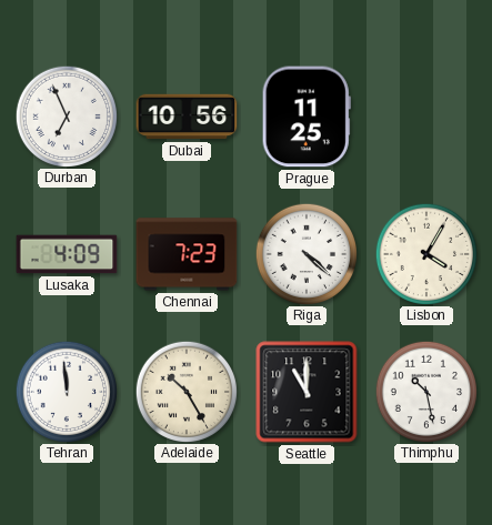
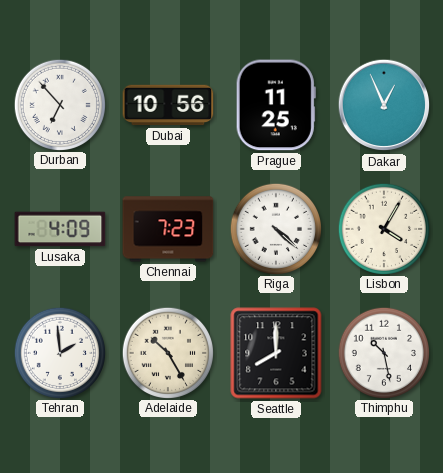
Durban: 6:56 -> 6:53 (59, 104)
Dakar: none -> 12:56 (384, 105)
Tehran: 11:59 -> 1:59 (59, 352)
Seattle: 11:00 -> 8:00 (276, 353)
